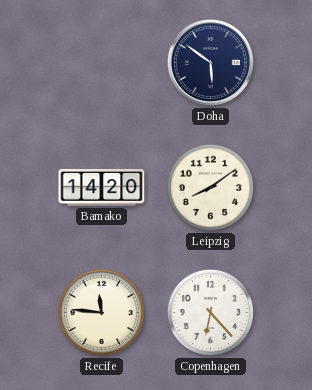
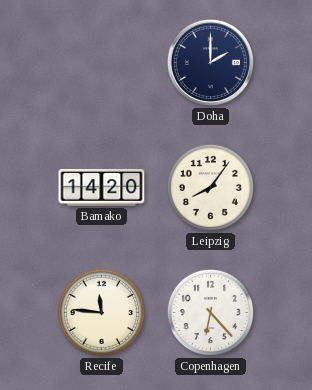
Doha: 5:51 -> 2:00 (210, 62)
Leipzig: 8:09 -> 8:06 (210, 187)
